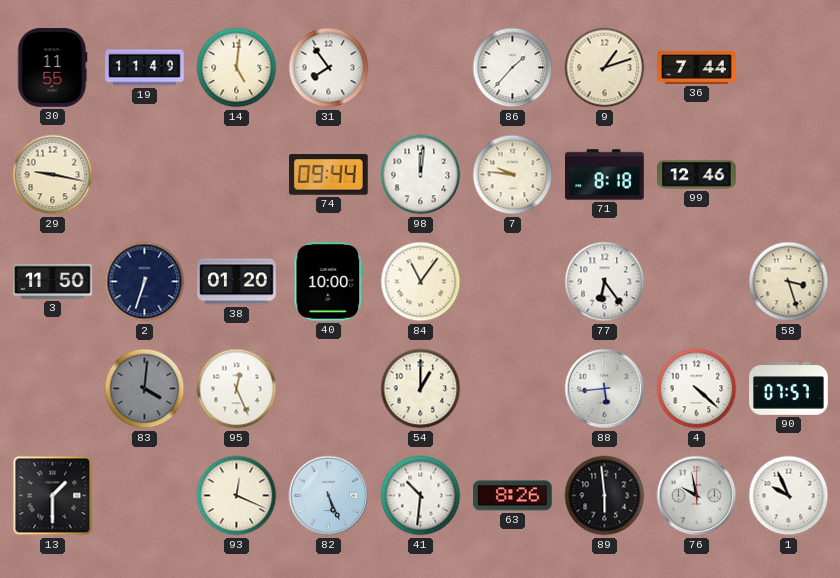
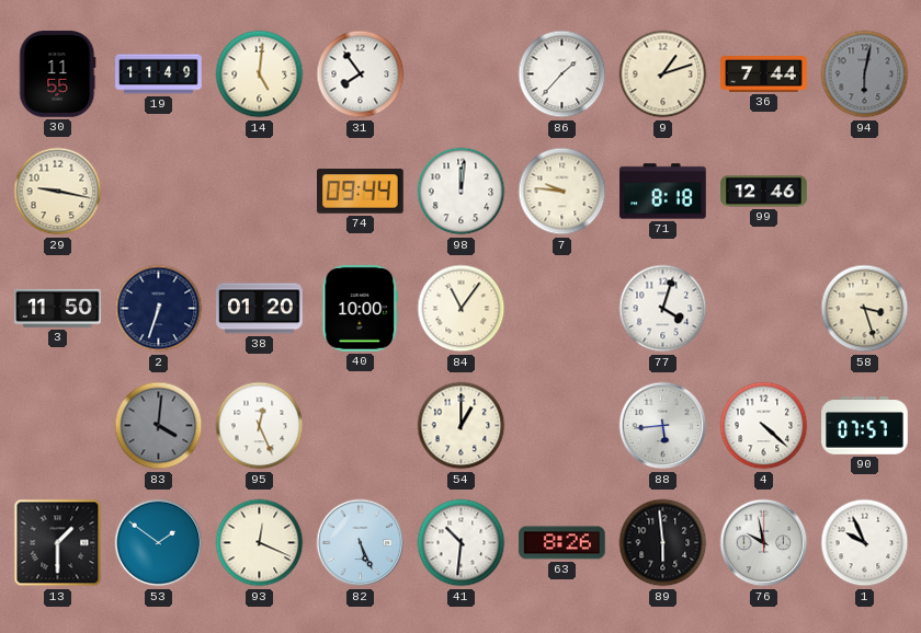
94: none -> 6:02 (865, 74)
77: 6:24 -> 4:03 (663, 309)
53: none -> 1:51 (159, 543)
